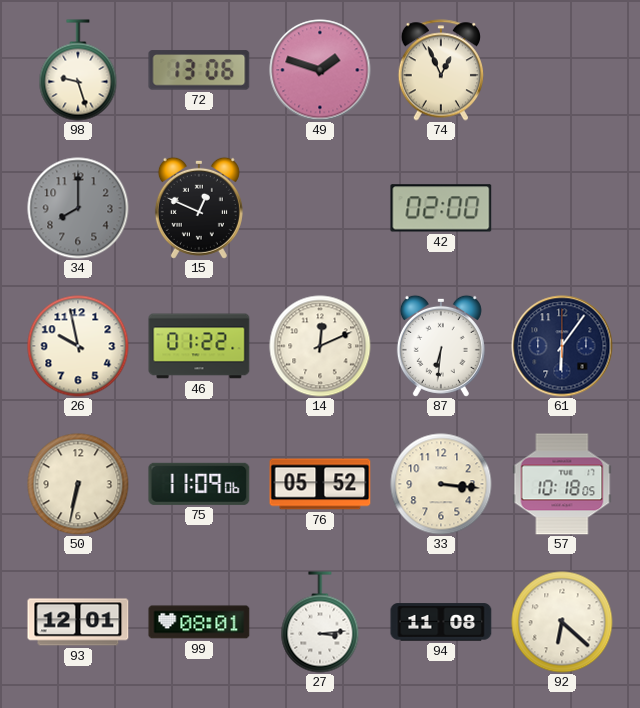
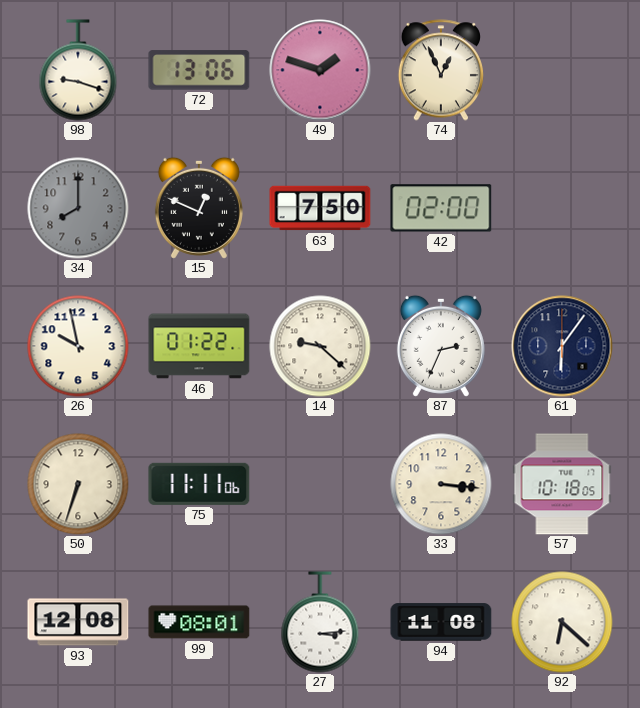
98: 9:27 -> 9:18 (78, 70)
63: none -> 7:50 (320, 208)
14: 12:11 -> 9:22 (320, 346)
87: 6:31 -> 2:34 (441, 346)
50: 6:32 -> 6:33 (78, 484)
75: 11:09 -> 11:11 (199, 484)
76: 05:52 -> none (320, 484)
93: 12:01 -> 12:08 (78, 622)
